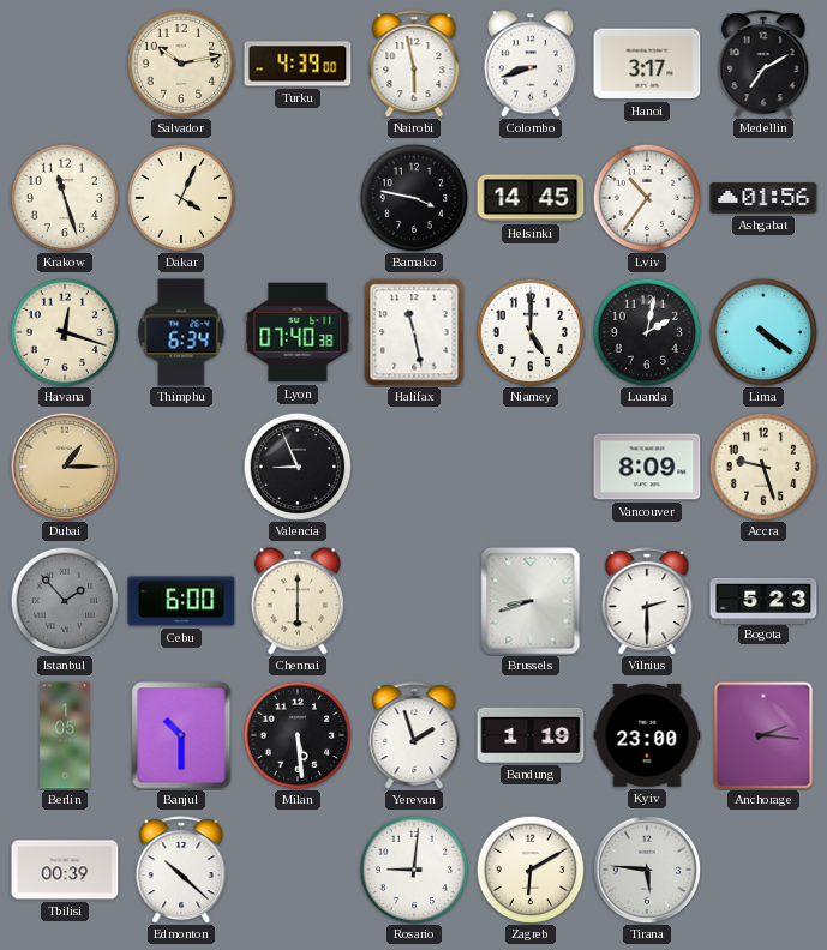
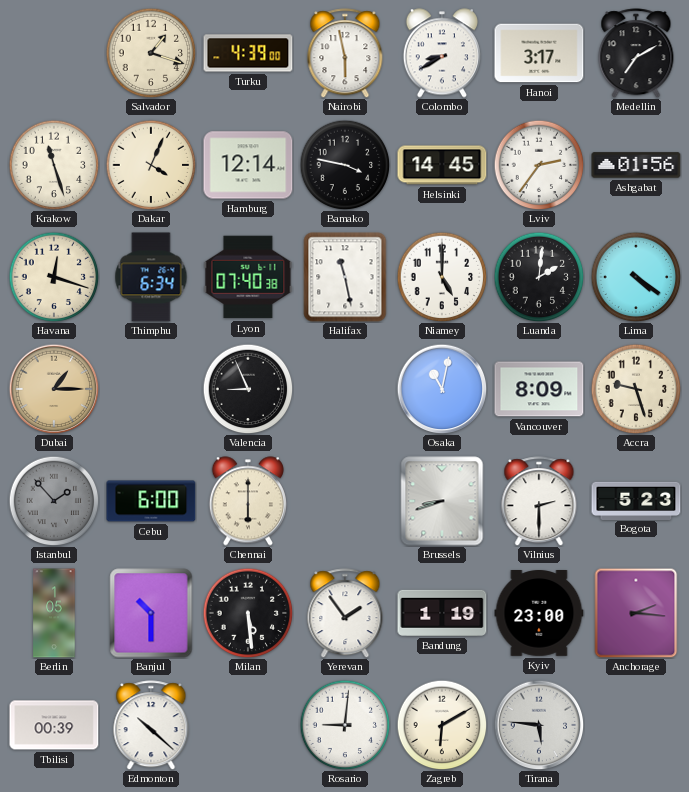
Salvador: 10:13 -> 1:18 (151, 53)
Colombo: 8:42 -> 8:40 (442, 53)
Hamburg: none -> 12:14 (248, 165)
Lviv: 10:36 -> 2:36 (539, 165)
Luanda: 2:02 -> 2:01 (539, 277)
Osaka: none -> 11:02 (442, 389)
Yerevan: 1:57 -> 1:54 (345, 613)
